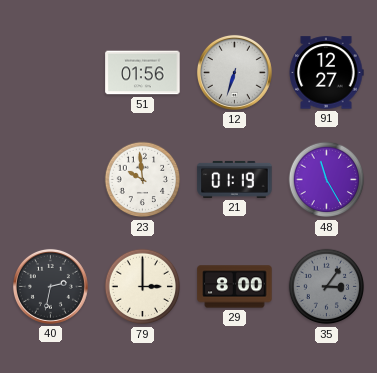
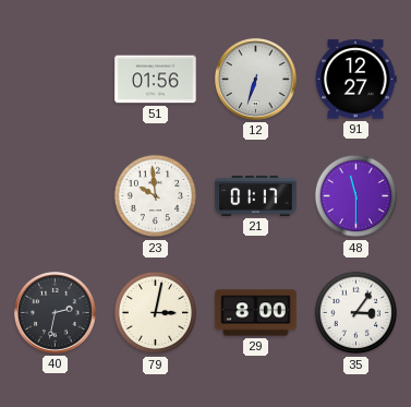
21: 01:19 -> 01:17 (256, 195)
48: 11:25 -> 11:30 (356, 196)
79: 3:00 -> 3:02 (156, 313)
35 dial: grey -> white (356, 313)
